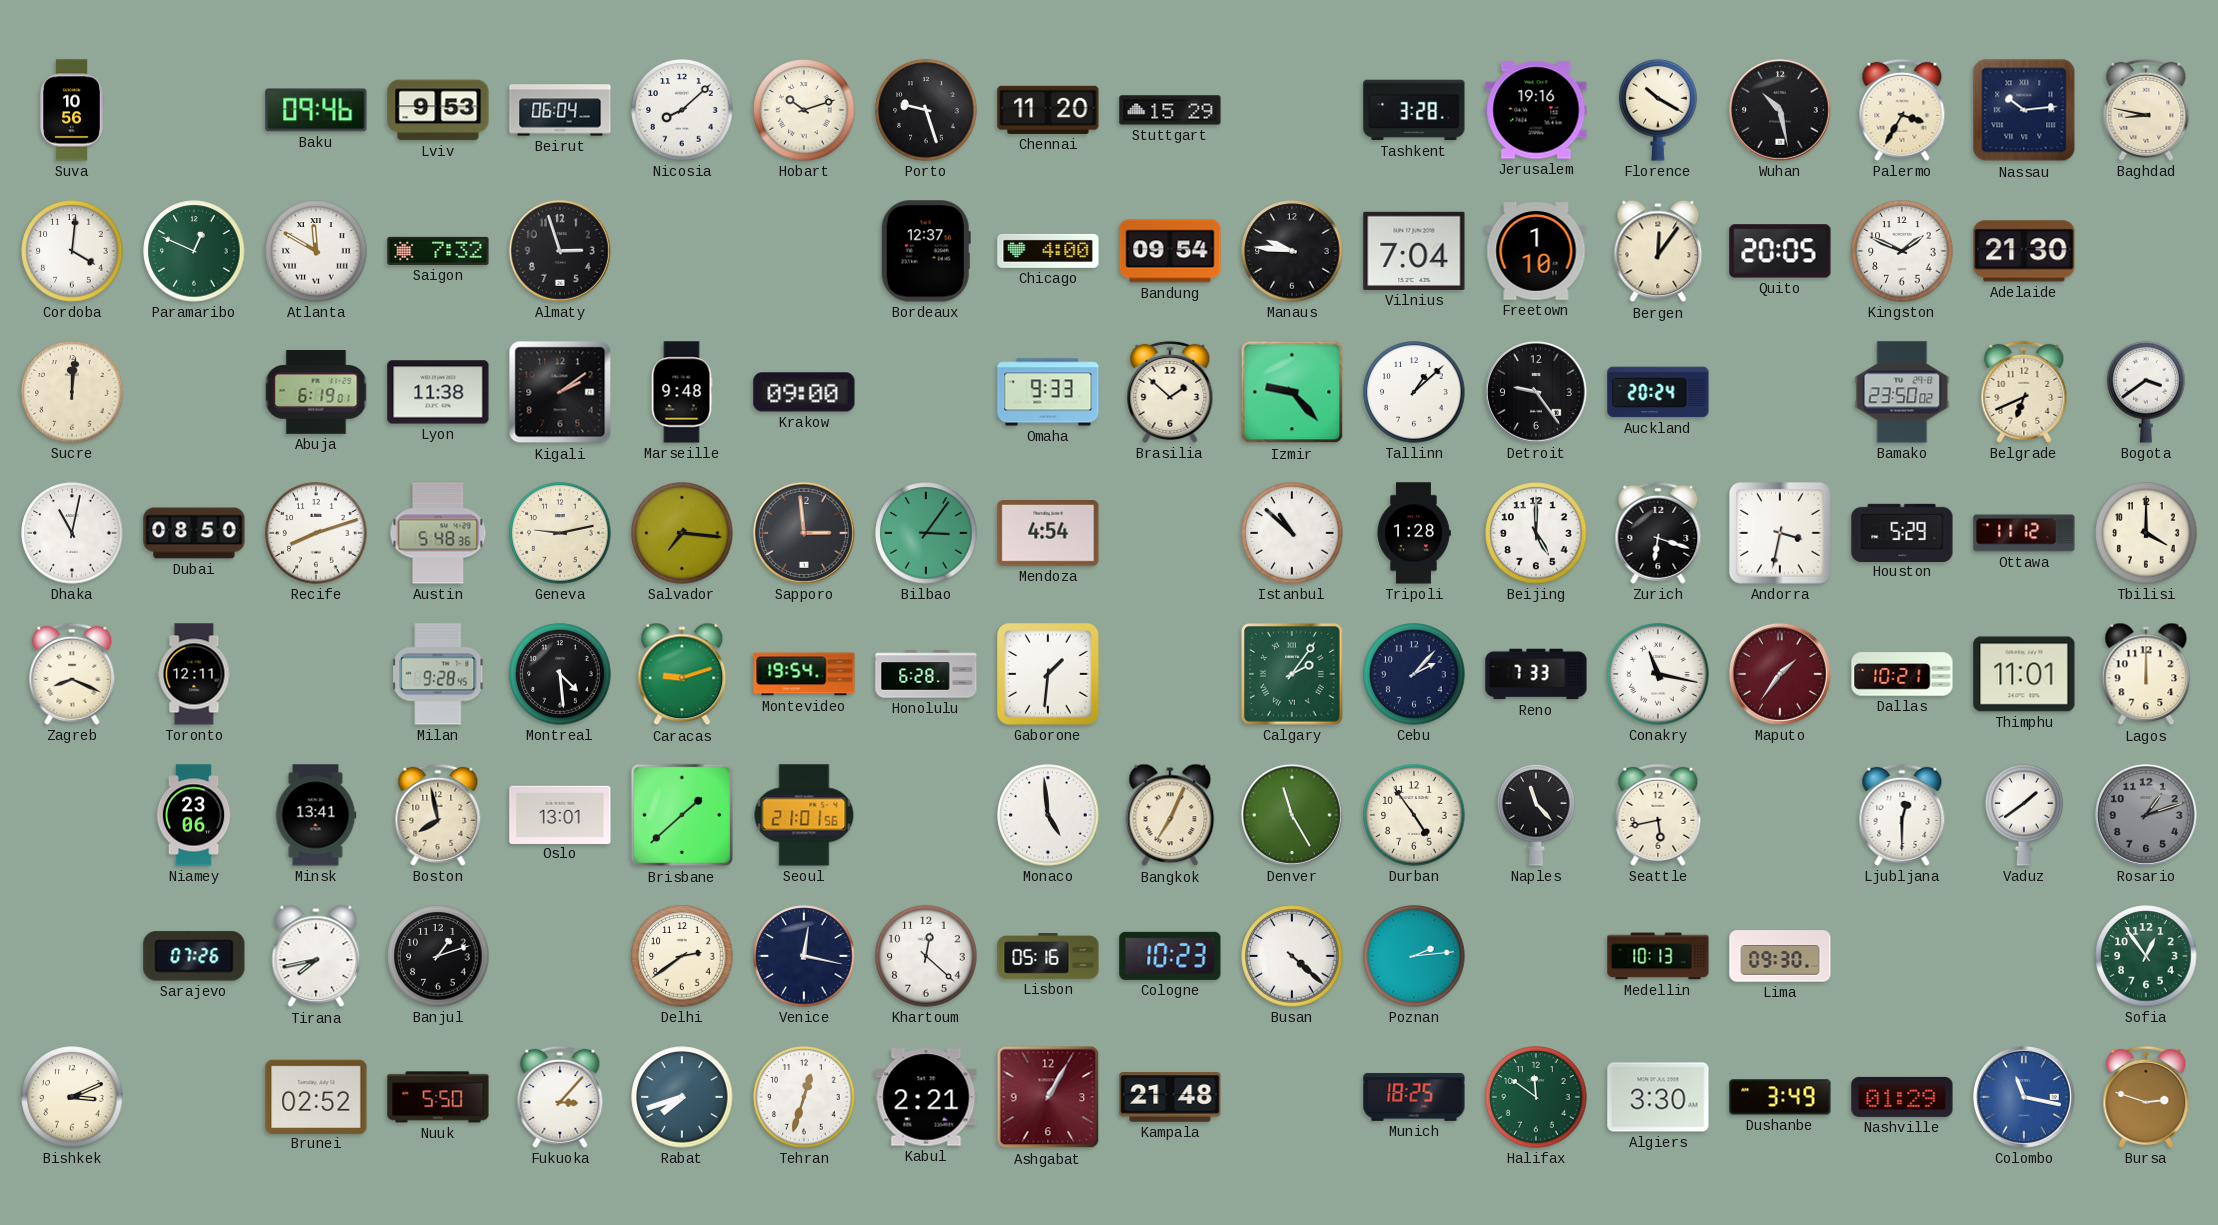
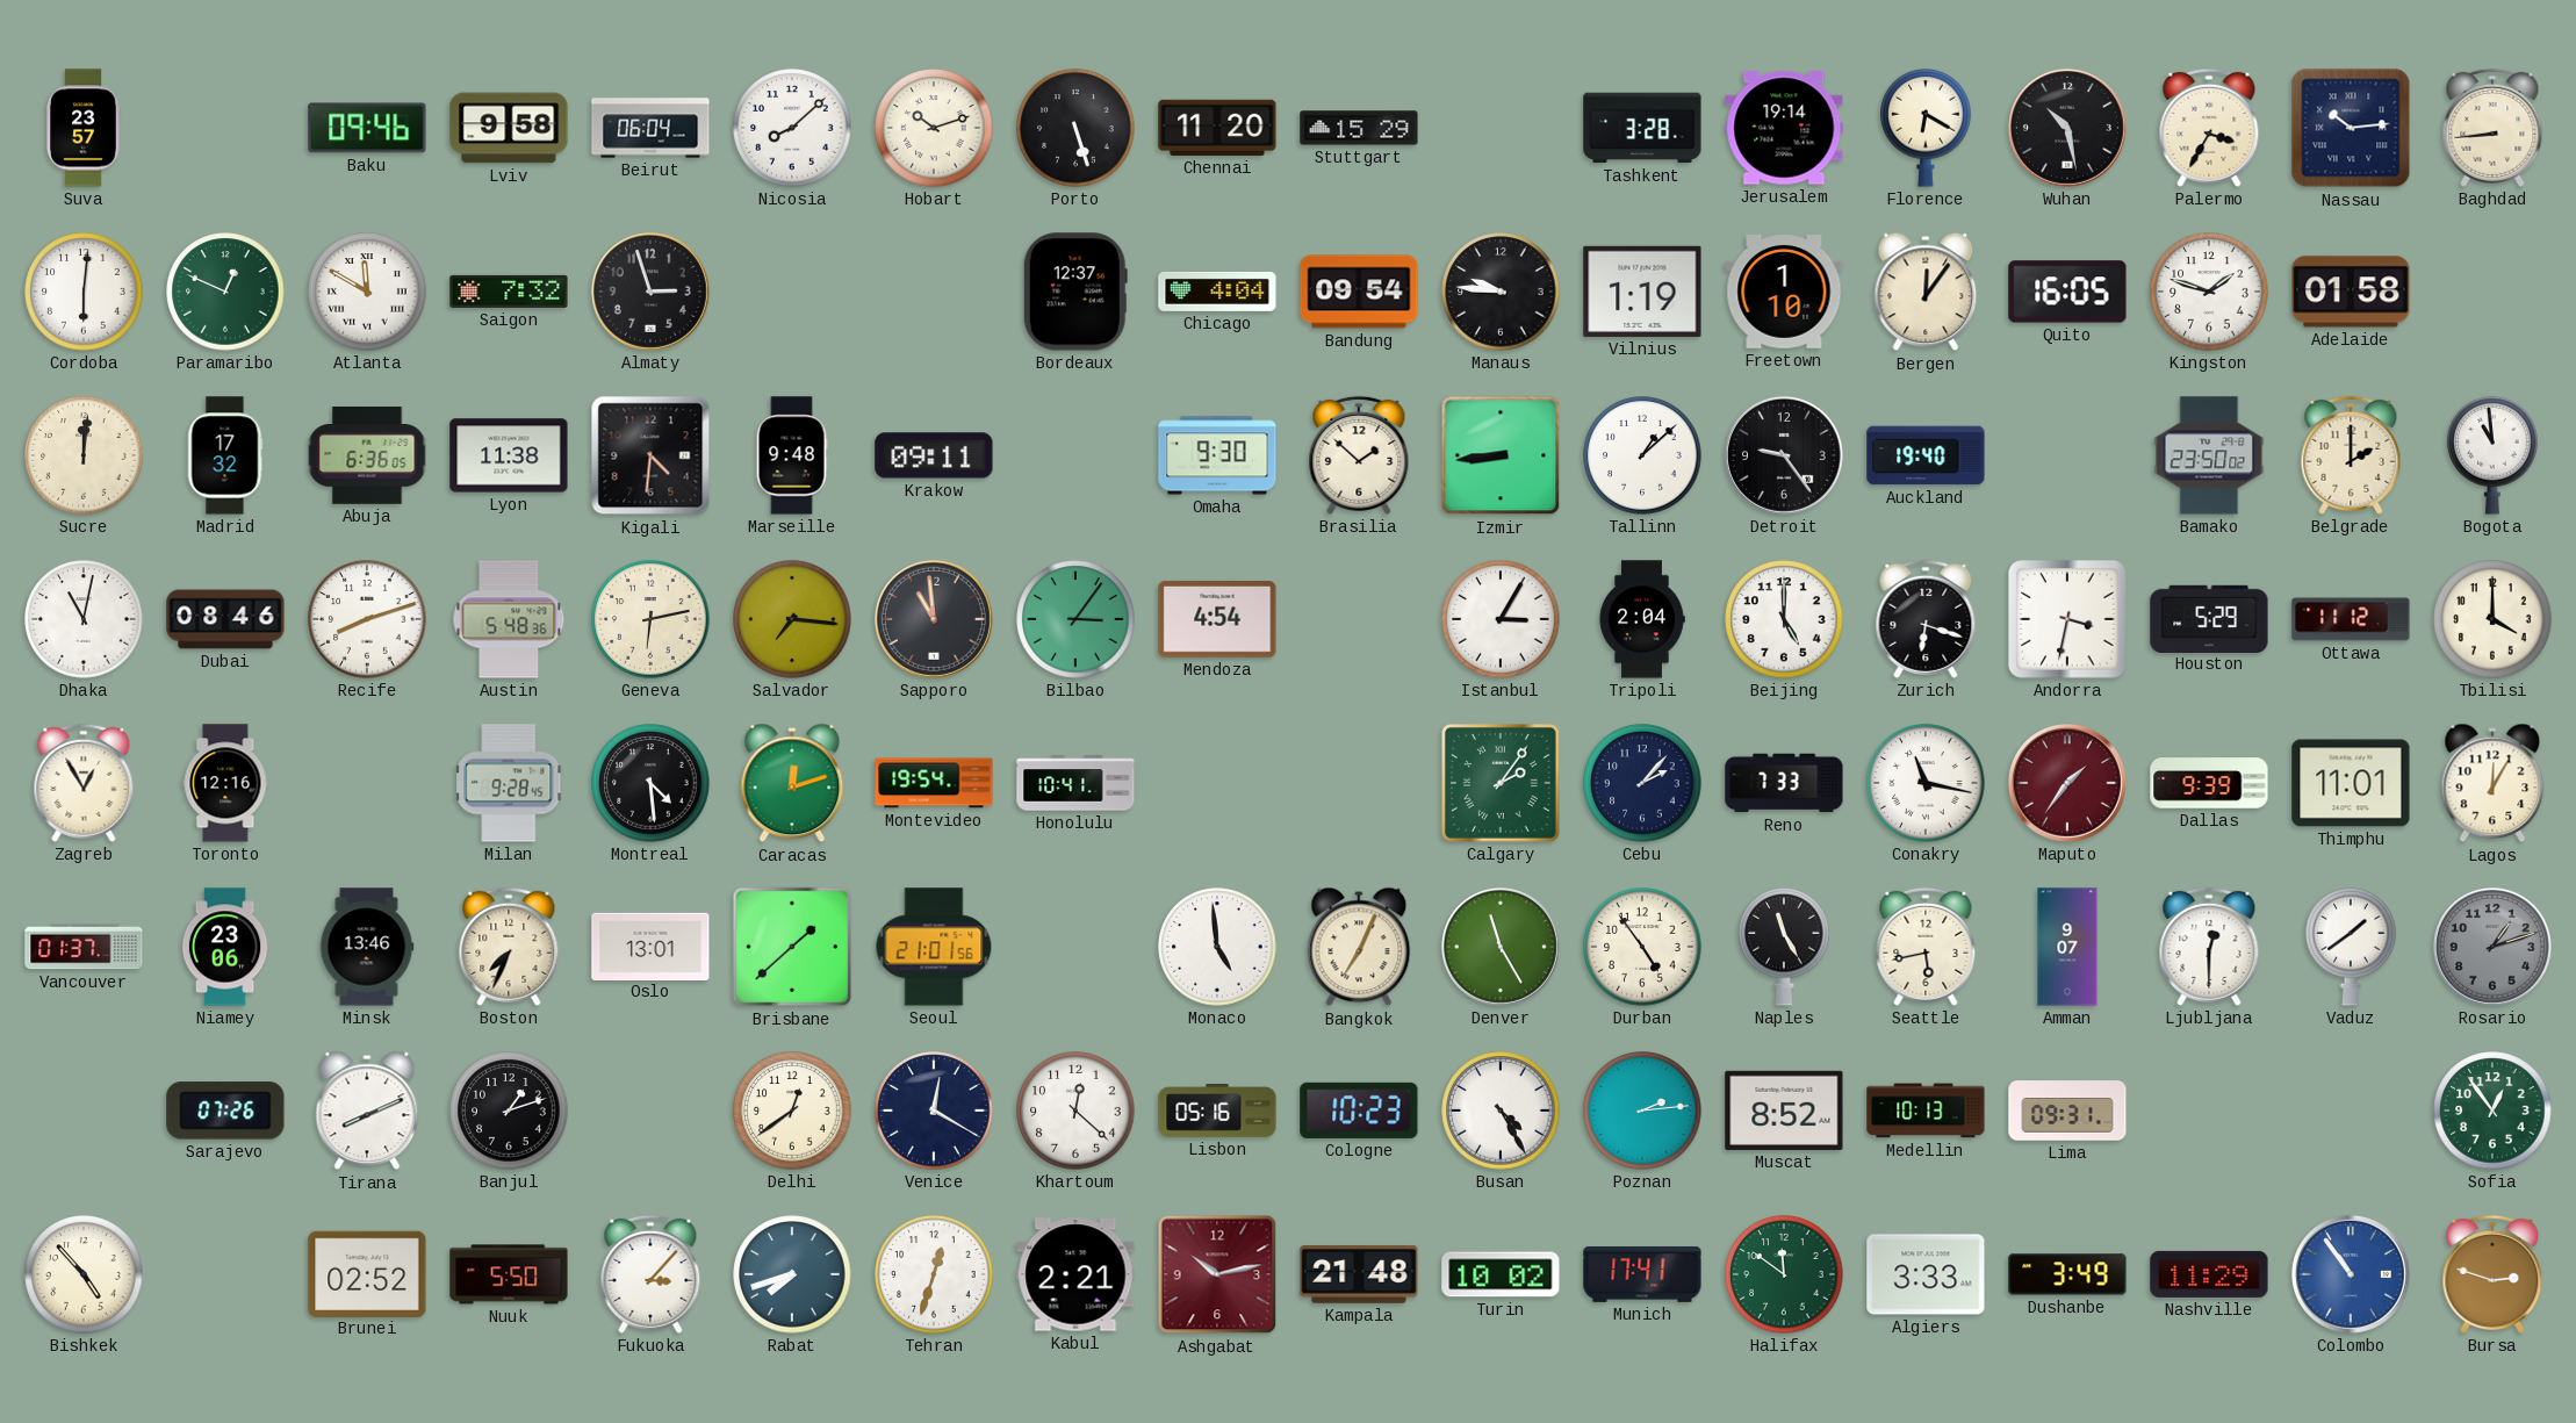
Suva: 10:56 -> 23:57 (84, 128)
Lviv: 9:53 -> 9:58 (509, 128)
Porto: 9:27 -> 5:27 (1075, 128)
Jerusalem: 19:16 -> 19:14 (1784, 128)
Florence: 10:20 -> 6:20 (1926, 128)
Baghdad: 8:47 -> 8:44 (2492, 128)
Cordoba: 4:01 -> 6:01 (84, 292)
Chicago: 4:00 -> 4:04 (1217, 292)
Vilnius: 7:04 -> 1:19 (1642, 292)
Quito: 20:05 -> 16:05 (2067, 292)
Kingston: 1:49 -> 1:48 (2209, 292)
Adelaide: 21:30 -> 01:58 (2351, 292)
Madrid: none -> 17:32 (225, 455)
Abuja: 6:19 -> 6:36 (367, 455)
Kigali: 2:09 -> 4:31 (650, 455)
Krakow: 09:00 -> 09:11 (934, 455)
Omaha: 9:33 -> 9:30 (1217, 455)
Izmir: 9:23 -> 8:44 (1501, 455)
Auckland: 20:24 -> 19:40 (1926, 455)
Belgrade: 6:41 -> 2:00 (2351, 455)
Bogota: 3:39 -> 10:59 (2492, 455)
Dubai: 08:50 -> 08:46 (225, 619)
Geneva: 9:13 -> 6:13 (650, 619)
Sapporo: 2:59 -> 10:59 (934, 619)
Istanbul: 10:52 -> 3:05 (1501, 619)
Tripoli: 1:28 -> 2:04 (1642, 619)
Zagreb: 8:19 -> 12:55 (84, 783)
Toronto: 12:11 -> 12:16 (225, 783)
Caracas: 9:12 -> 12:12 (792, 783)
Honolulu: 6:28 -> 10:41 (1075, 783)
Gaborone: 1:31 -> none (1048, 674)
Dallas: 10:21 -> 9:39 (2209, 783)
Lagos: 12:00 -> 12:05 (2492, 783)
Vancouver: none -> 01:37 (84, 947)
Minsk: 13:41 -> 13:46 (367, 947)
Boston: 7:58 -> 7:34 (509, 947)
Naples: 11:23 -> 11:25 (1784, 947)
Amman: none -> 9:07 (2067, 947)
Tirana: 7:43 -> 8:11 (367, 1111)
Delhi: 2:39 -> 12:39 (792, 1111)
Venice: 12:17 -> 12:20 (934, 1111)
Busan: 4:22 -> 4:25 (1501, 1111)
Muscat: none -> 8:52 (1784, 1111)
Lima: 09:30 -> 09:31 (2067, 1111)
Bishkek: 3:11 -> 4:53 (84, 1274)
Ashgabat: 1:05 -> 10:13 (1217, 1274)
Turin: none -> 10:02 (1501, 1274)
Munich: 18:25 -> 17:41 (1642, 1274)
Algiers: 3:30 -> 3:33 (1926, 1274)
Nashville: 01:29 -> 11:29 (2209, 1274)
Colombo: 11:17 -> 10:54 (2351, 1274)
